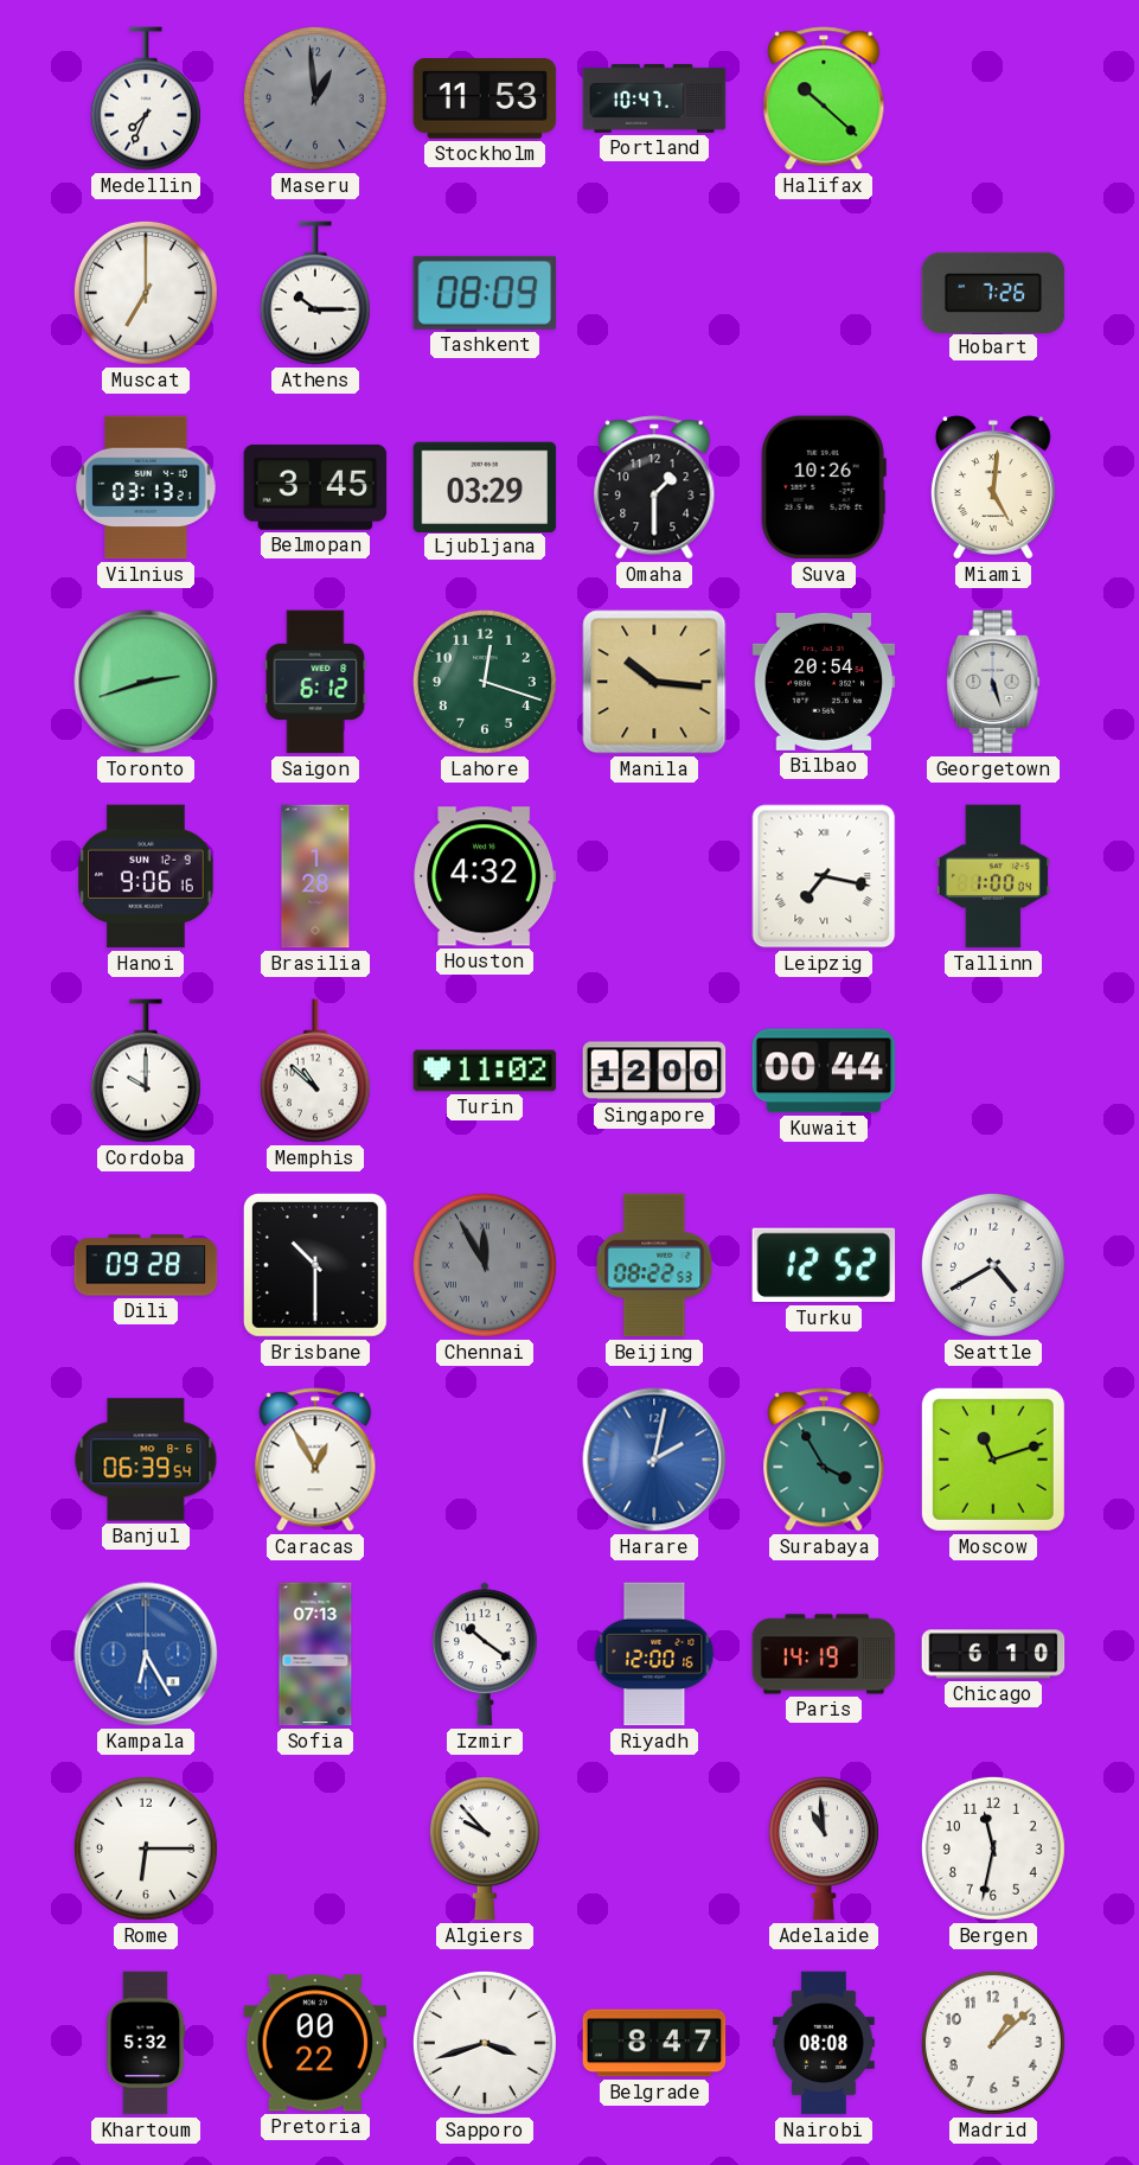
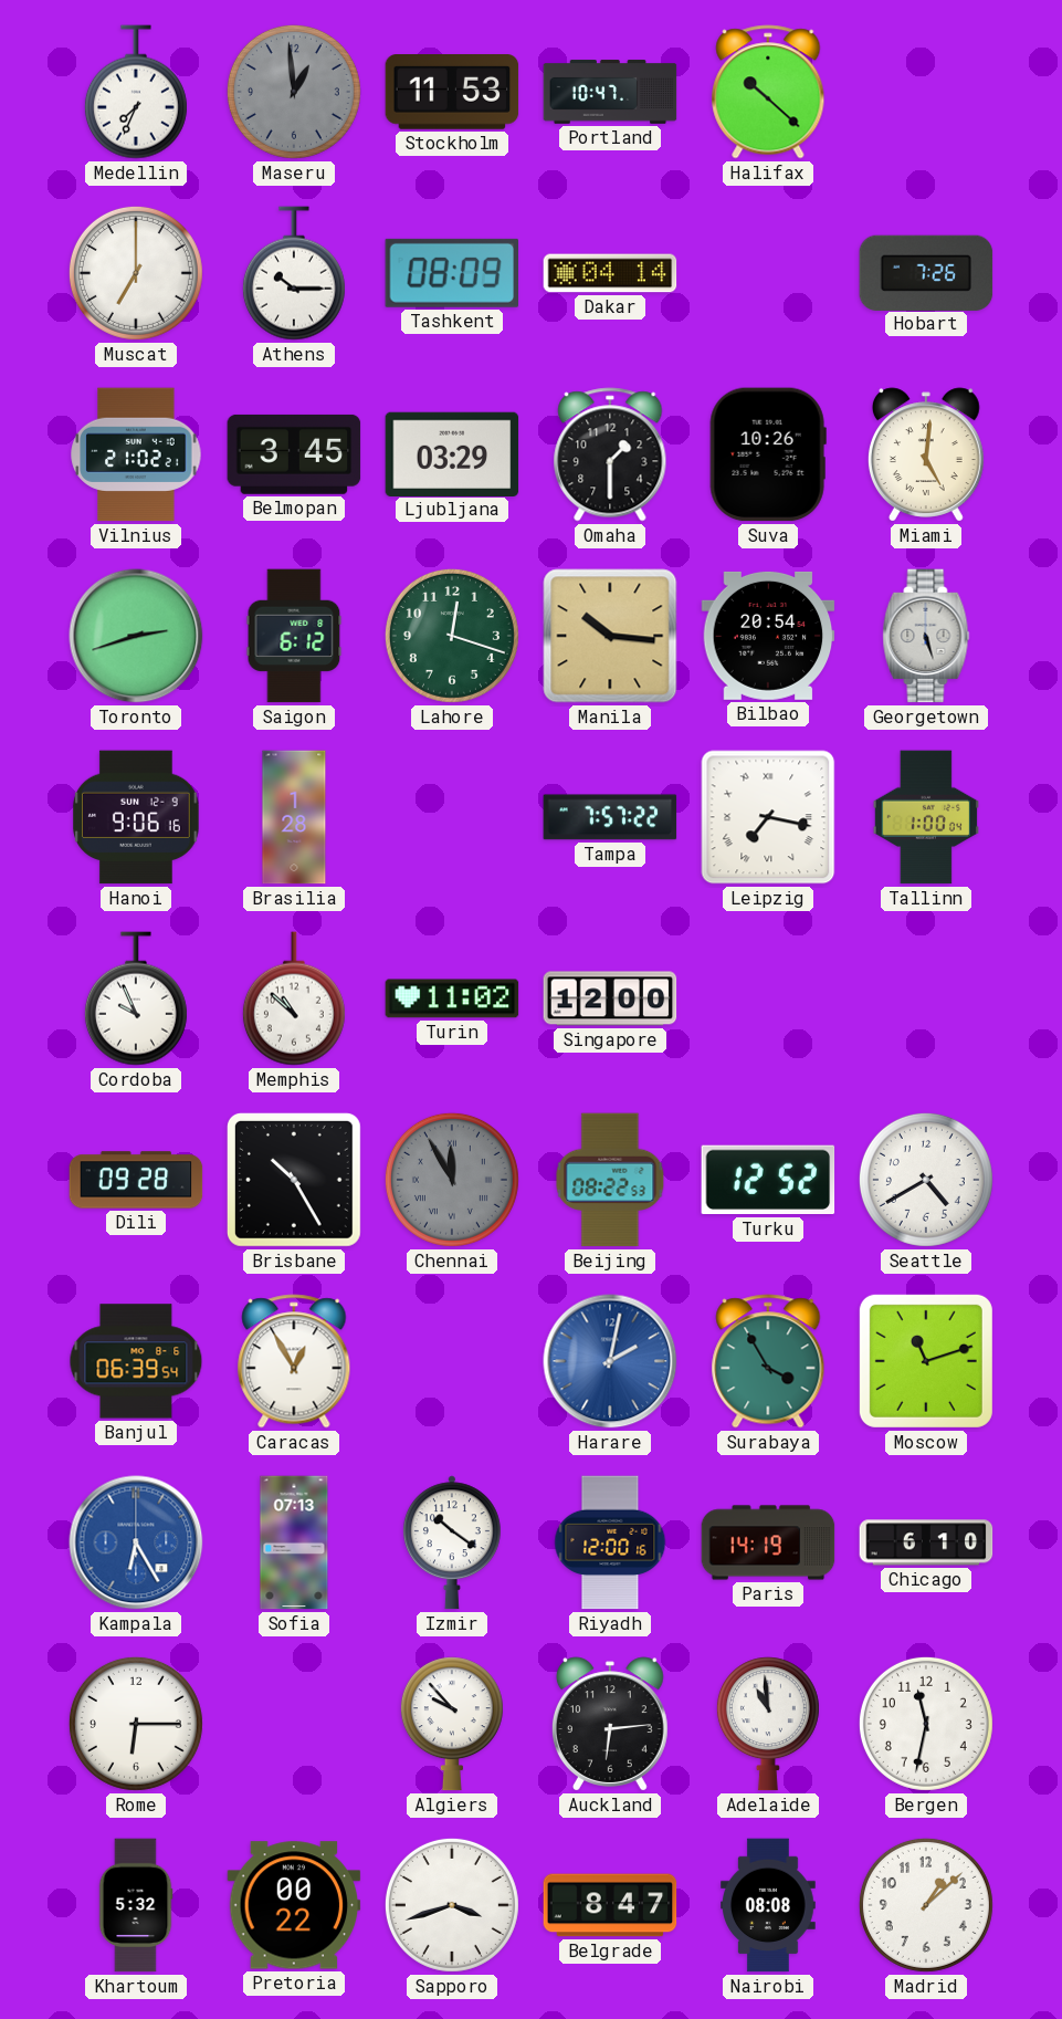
Dakar: none -> 04:14 (610, 273)
Vilnius: 03:13 -> 21:02 (136, 454)
Houston: 4:32 -> none (485, 876)
Tampa: none -> 7:57 (610, 817)
Cordoba: 10:00 -> 9:56 (136, 998)
Kuwait: 00:44 -> none (824, 1071)
Brisbane: 10:30 -> 10:25 (294, 1180)
Auckland: none -> 6:14 (610, 1724)
